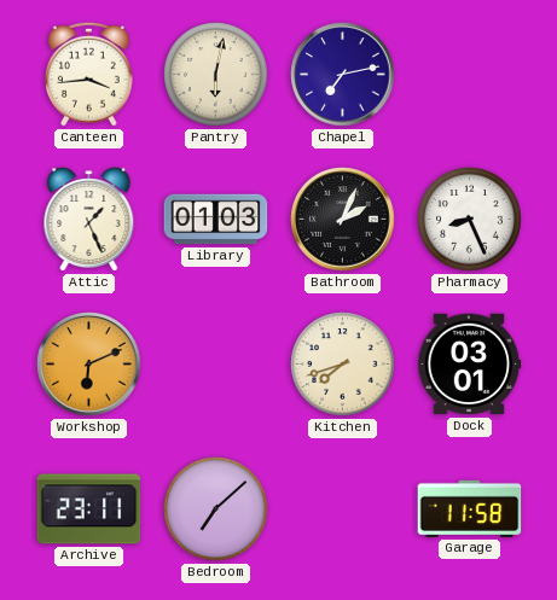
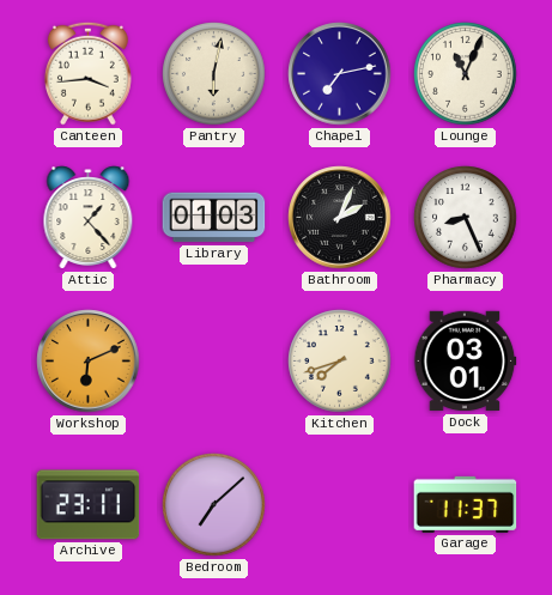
Lounge: none -> 11:04 (466, 74)
Attic: 1:26 -> 1:23 (89, 218)
Garage: 11:58 -> 11:37 (466, 504)
